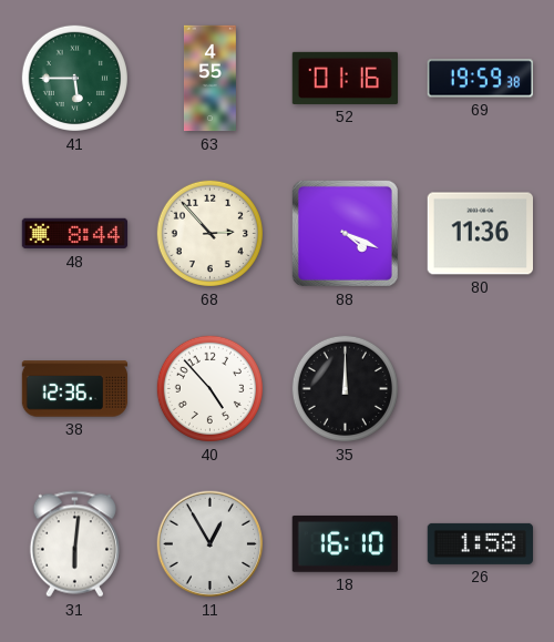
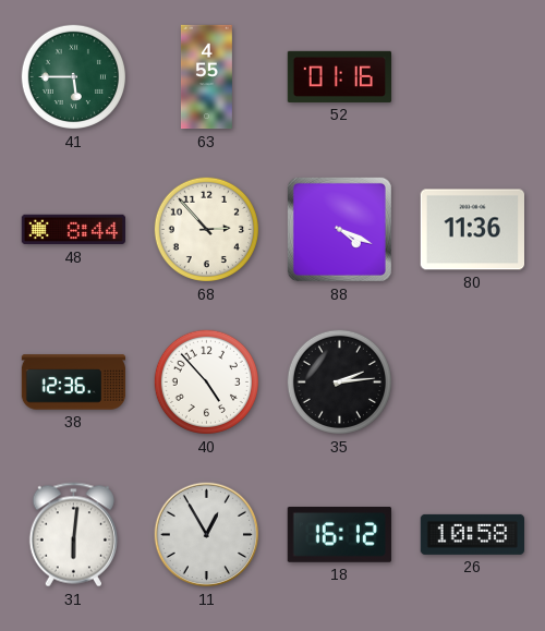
69: 19:59 -> none (481, 79)
35: 12:00 -> 2:14 (339, 381)
18: 16:10 -> 16:12 (339, 535)
26: 1:58 -> 10:58 (472, 534)
